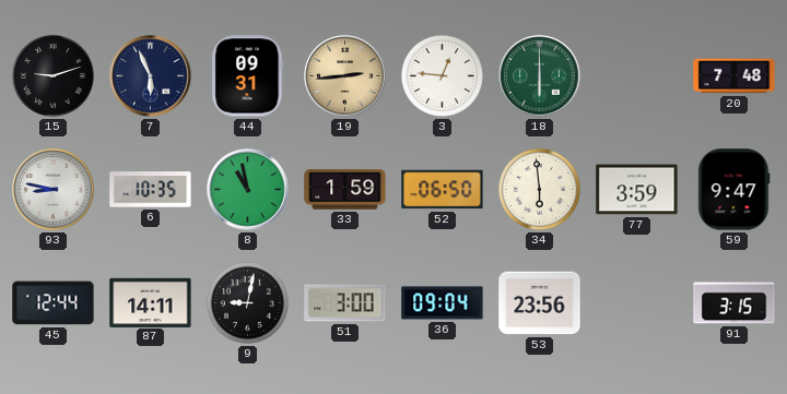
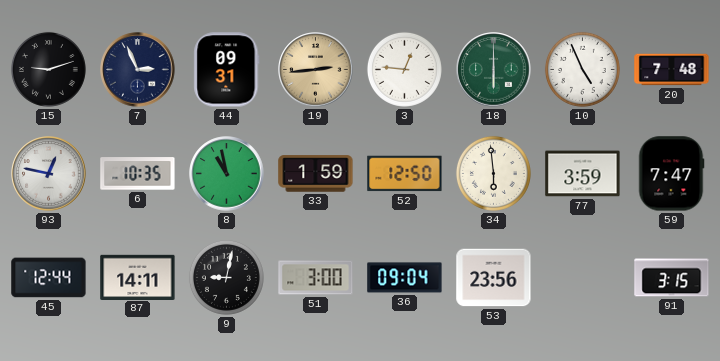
7: 5:56 -> 2:56 (138, 70)
10: none -> 4:56 (582, 69)
93: 8:47 -> 12:47 (49, 174)
52: 06:50 -> 12:50 (405, 174)
59: 9:47 -> 7:47 (671, 174)
